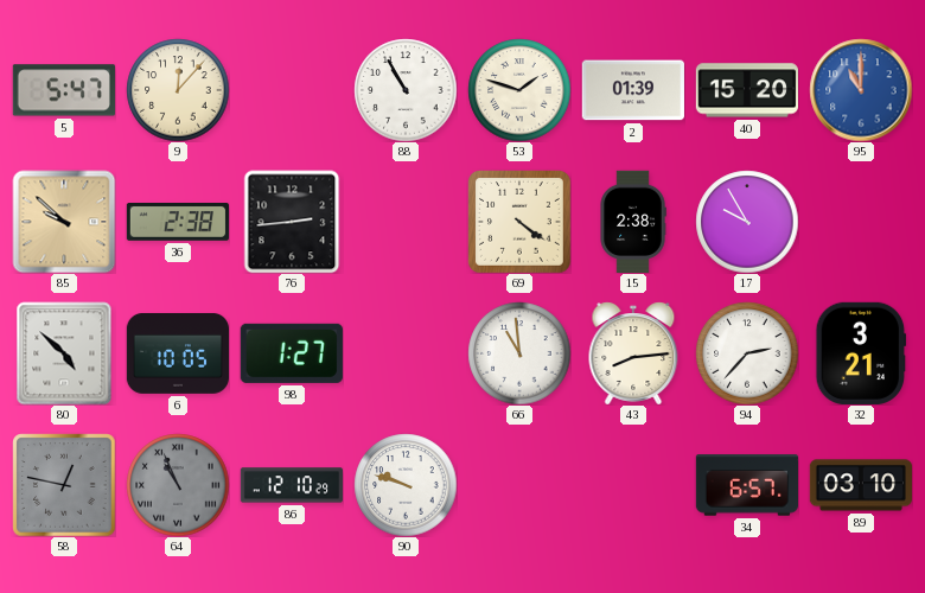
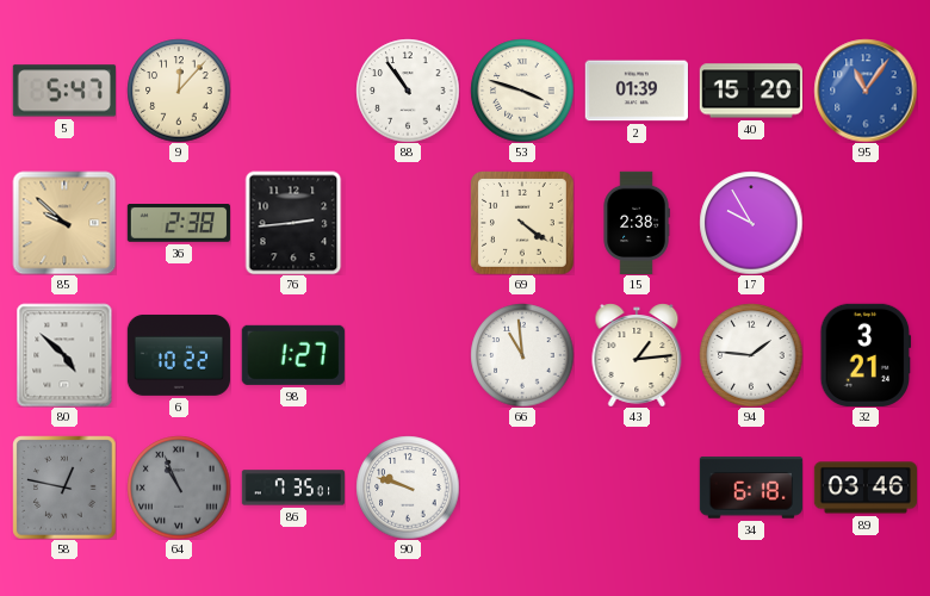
88: 10:55 -> 10:54 (408, 91)
53: 1:48 -> 3:48 (522, 91)
95: 11:00 -> 11:06 (866, 91)
6: 10:05 -> 10:22 (178, 355)
43: 8:14 -> 1:14 (637, 355)
94: 2:37 -> 1:46 (751, 355)
86: 12:10 -> 7:35 (292, 488)
34: 6:57 -> 6:18 (750, 488)
89: 03:10 -> 03:46 (864, 488)
